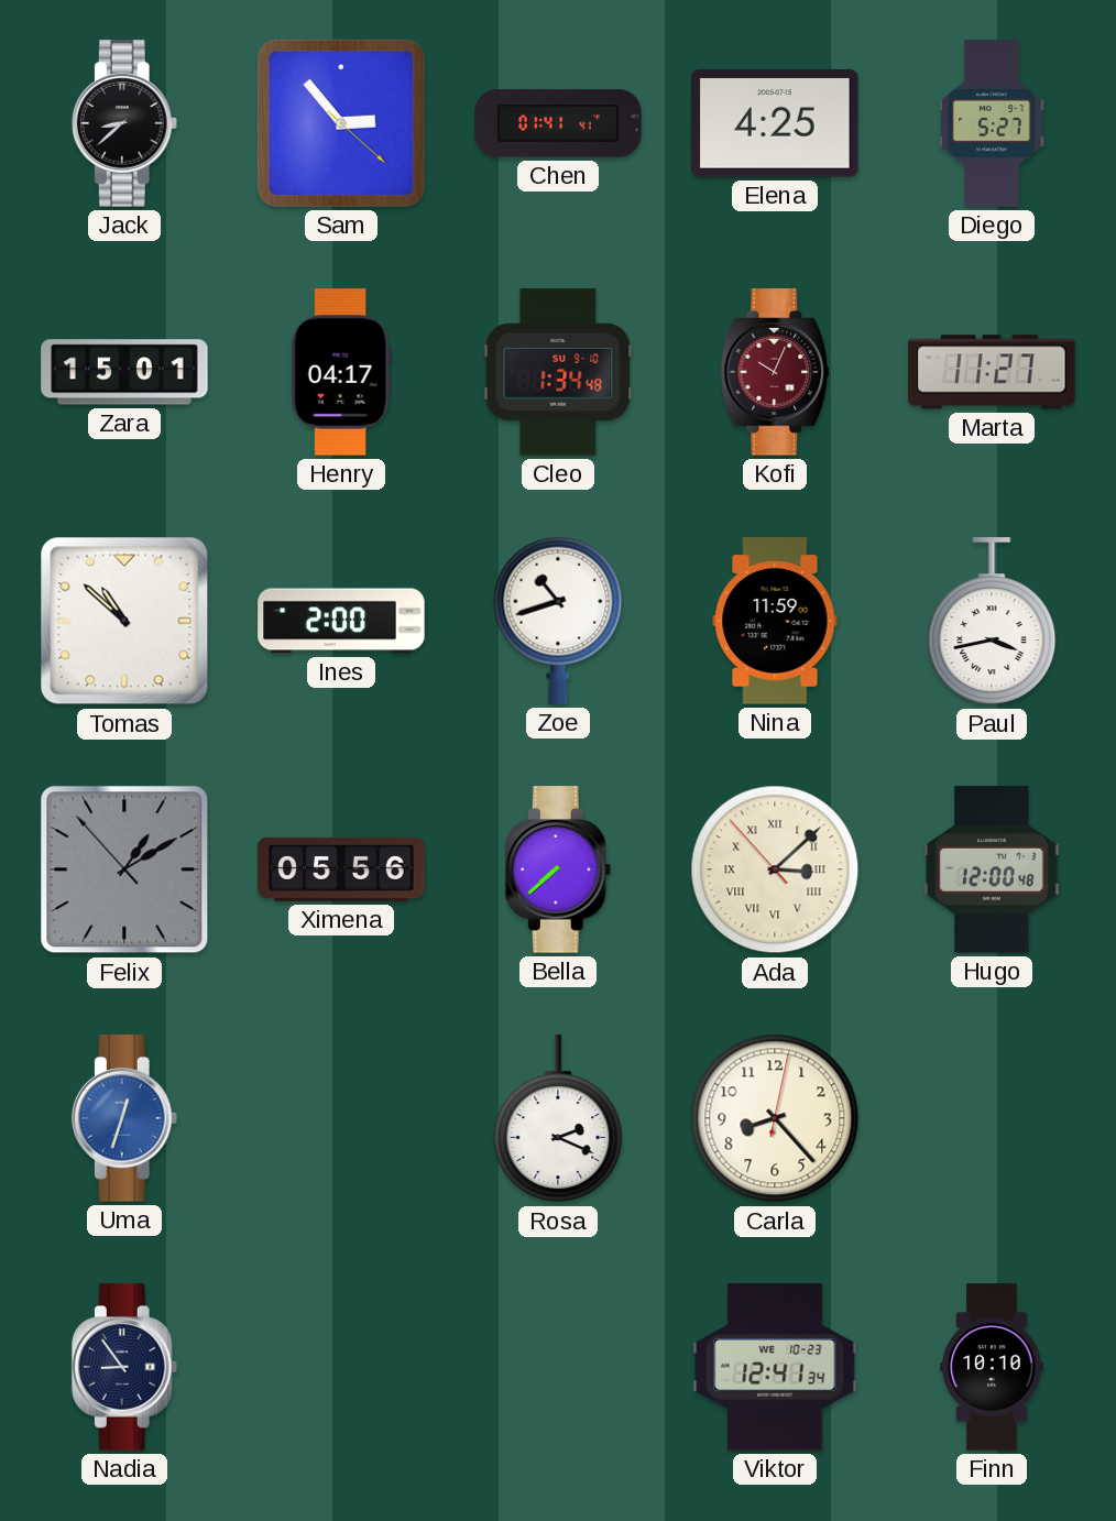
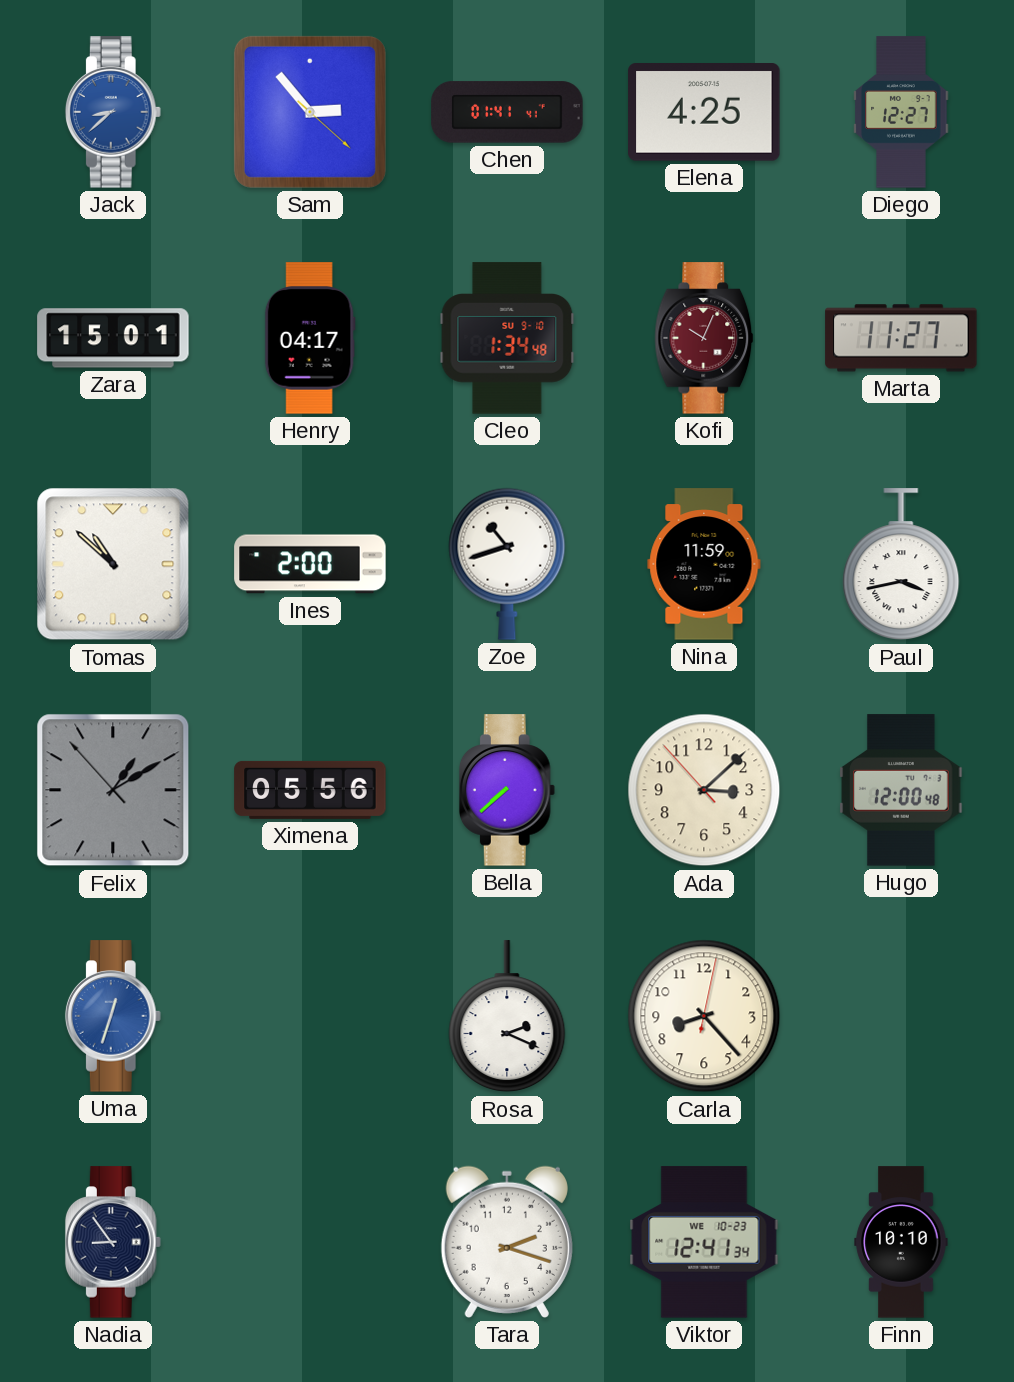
Jack dial: black -> blue (113, 112)
Diego: 5:27 -> 12:27 (901, 112)
Ada numerals: Roman -> Arabic (704, 790)
Tara: none -> 2:18 (507, 1242)
